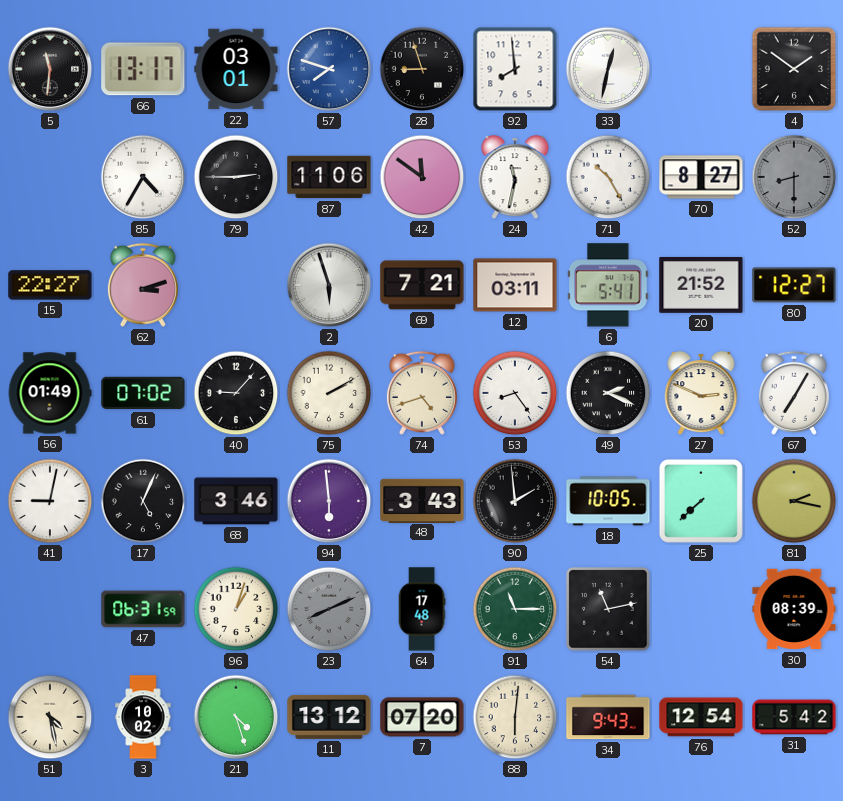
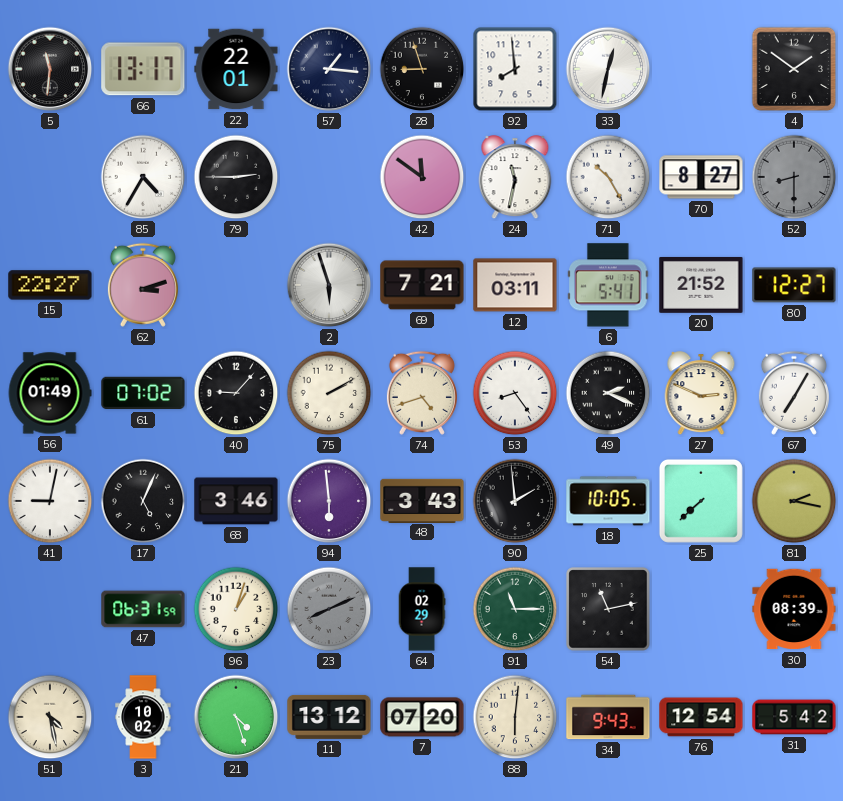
22: 03:01 -> 22:01 (236, 69)
57: 7:48 -> 1:16 (329, 69)
57 dial: blue -> navy (329, 69)
87: 11:06 -> none (329, 177)
64: 17:48 -> 02:29 (422, 609)
